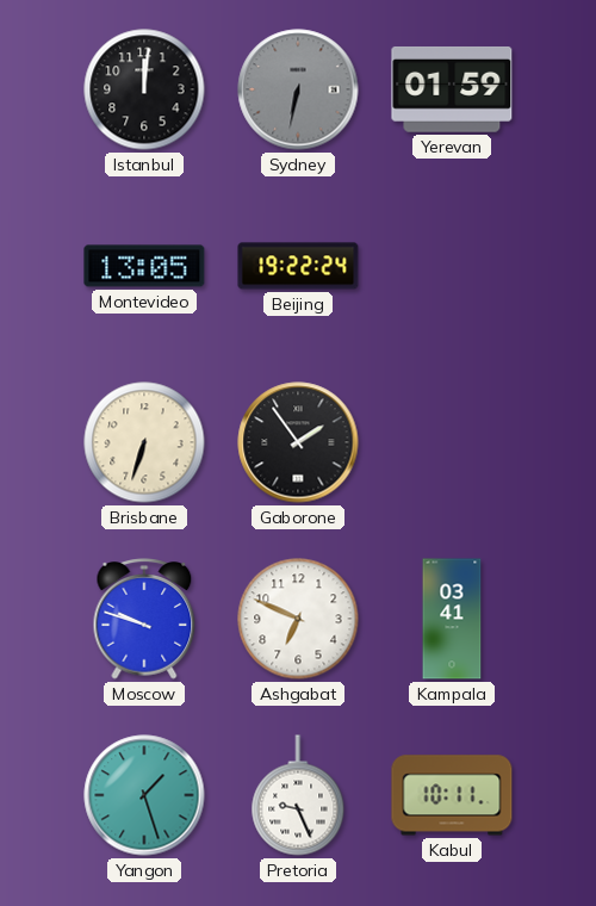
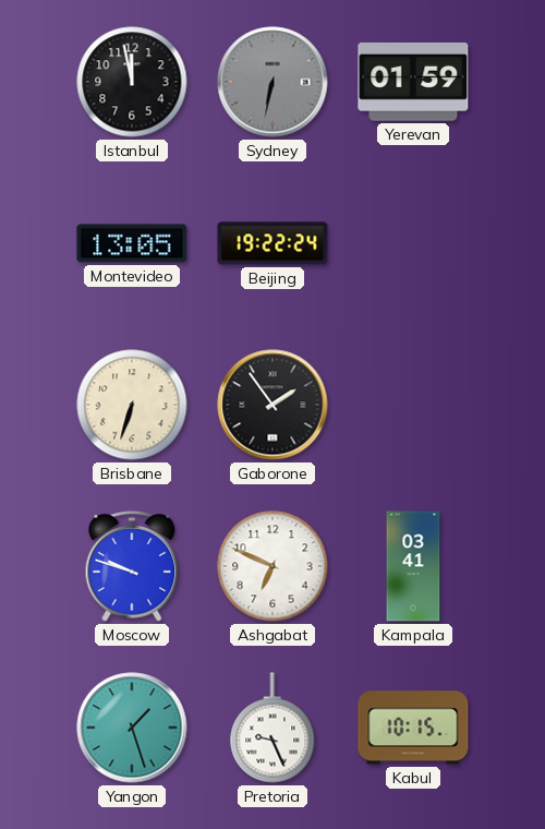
Istanbul: 12:01 -> 11:58 (132, 82)
Kabul: 10:11 -> 10:15 (413, 728)
